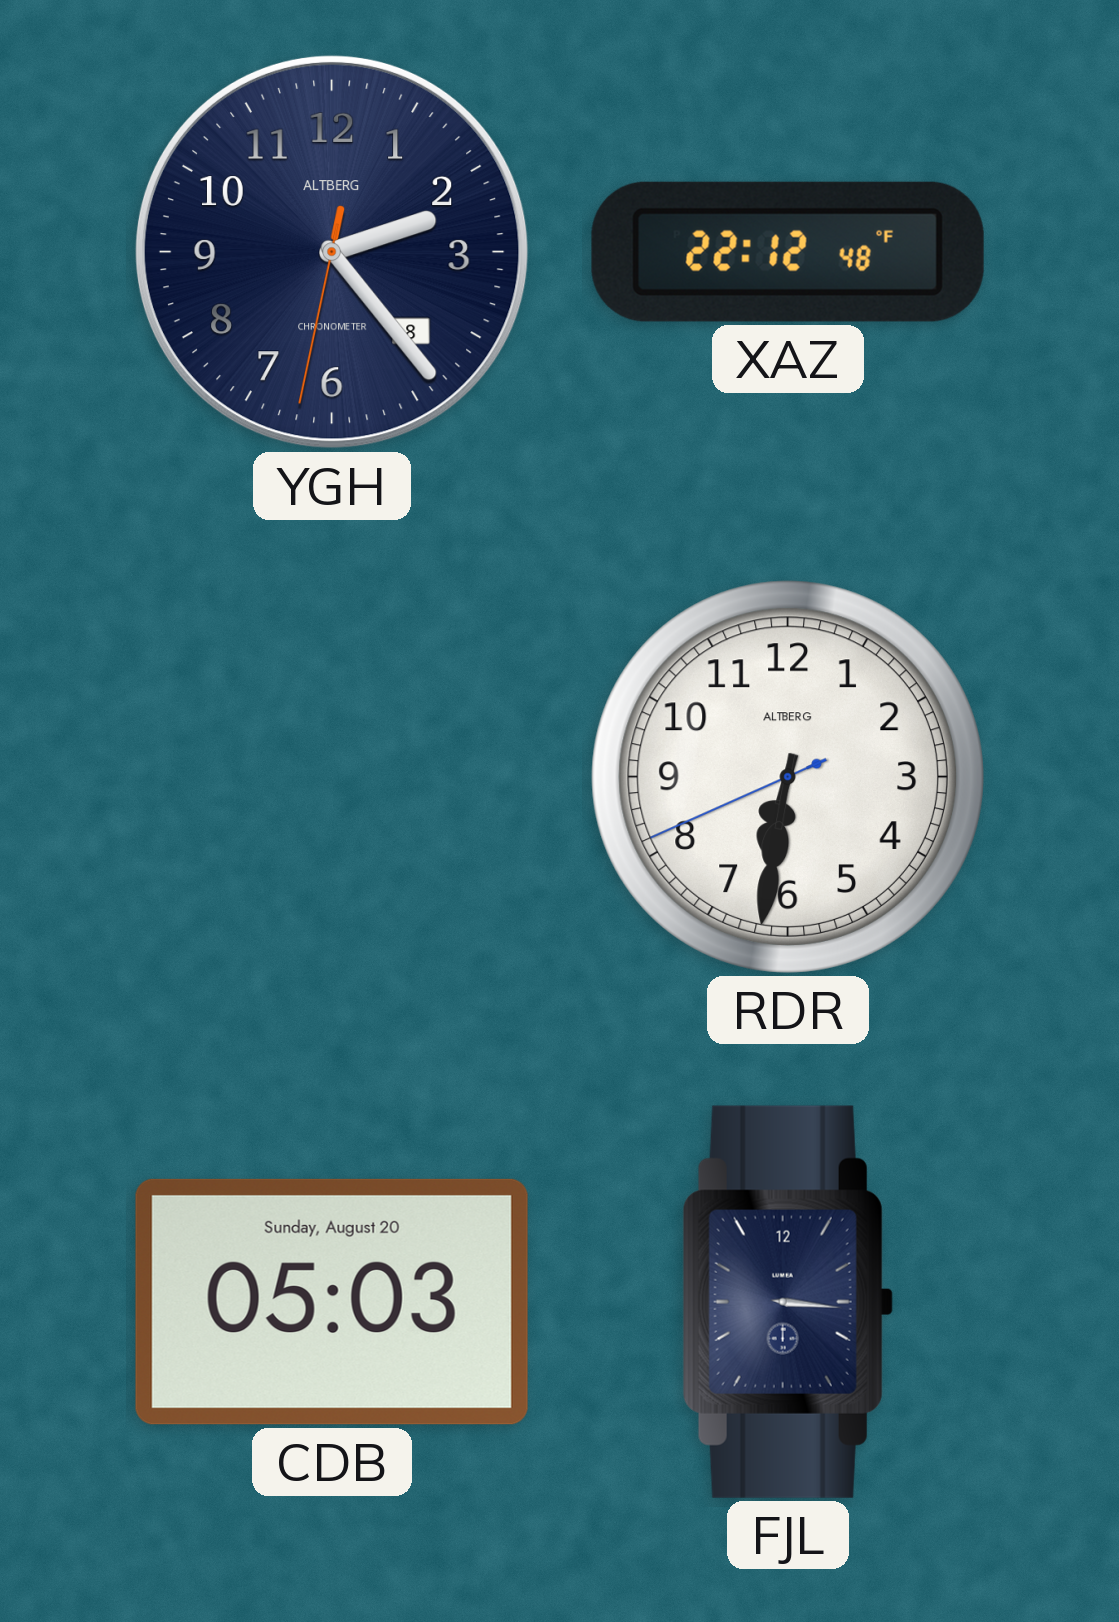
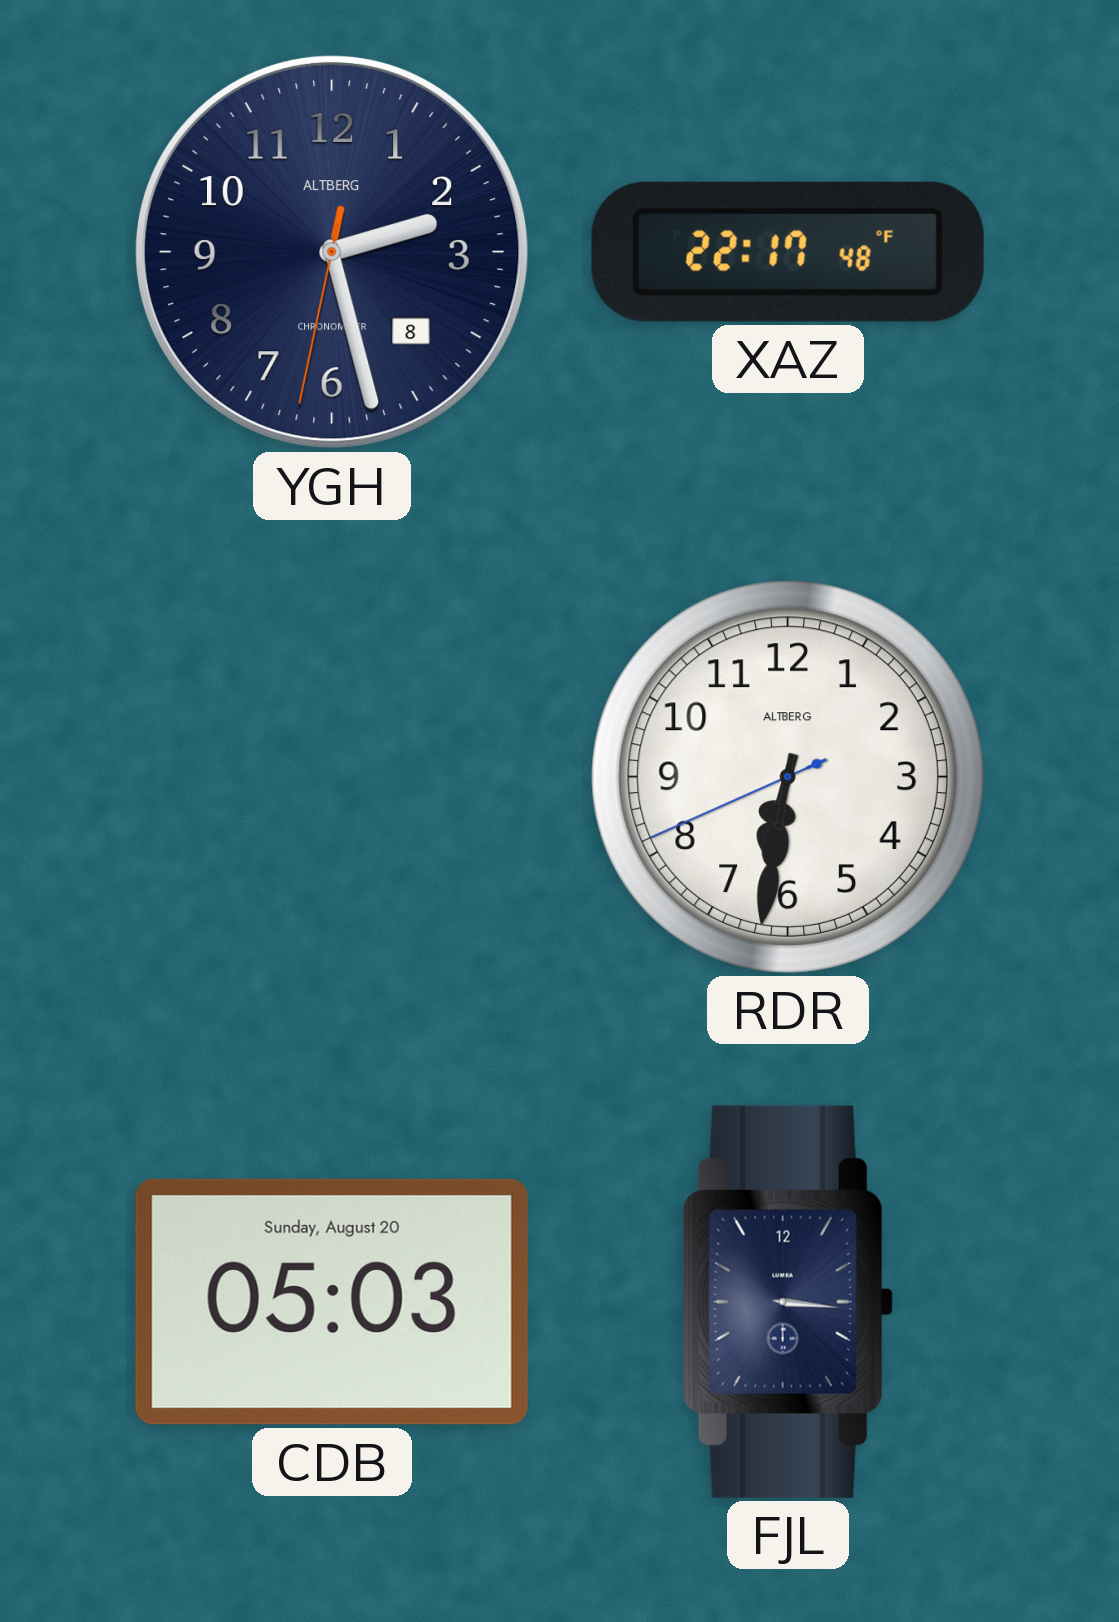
YGH: 2:23 -> 2:27 (332, 252)
XAZ: 22:12 -> 22:17 (788, 252)
